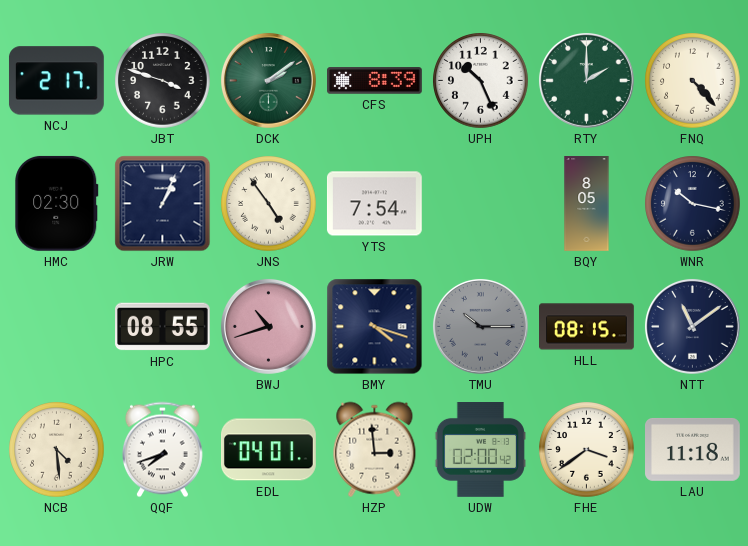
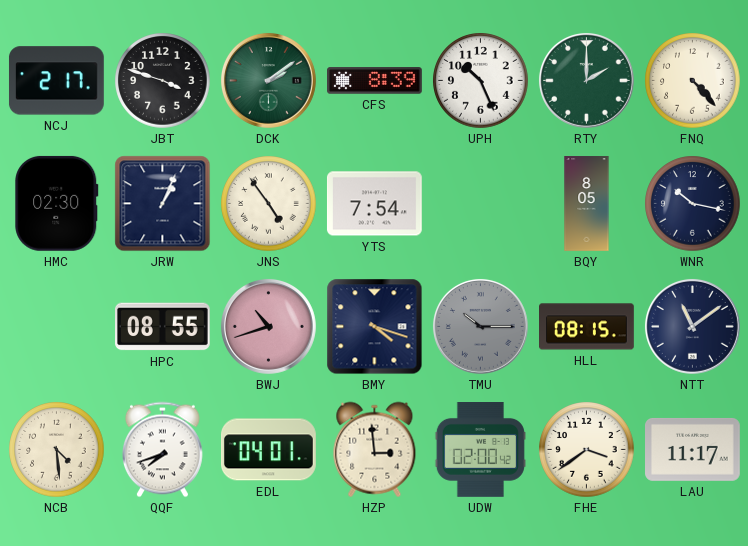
LAU: 11:18 -> 11:17 (693, 449)
